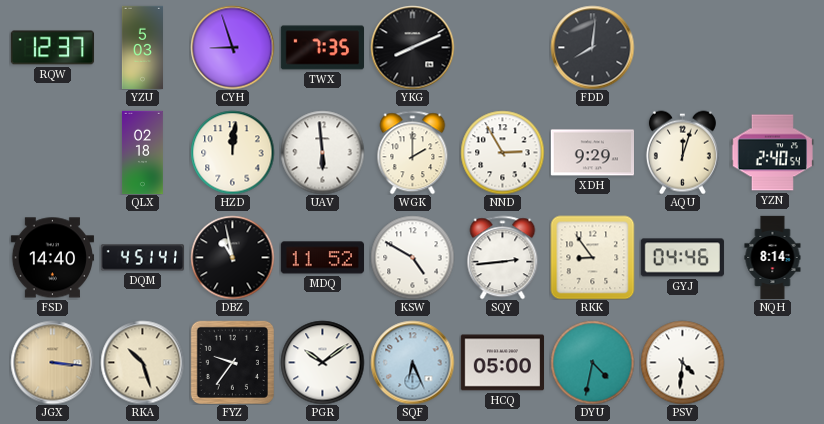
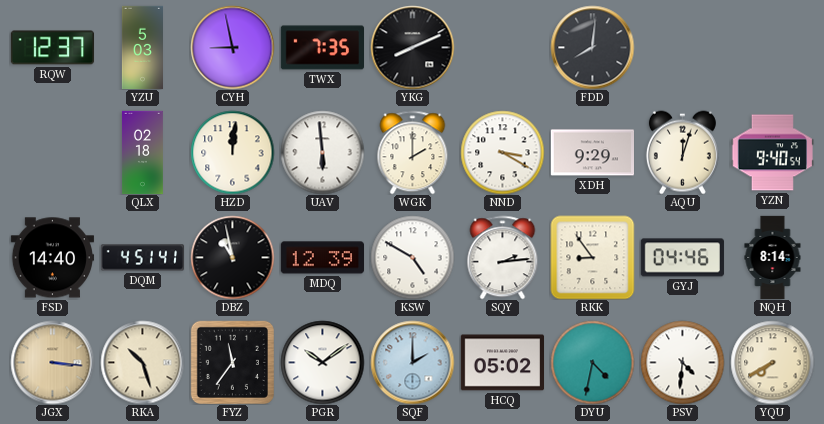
CYH: 8:57 -> 8:58 (232, 47)
NND: 2:55 -> 3:20 (502, 152)
YZN: 2:40 -> 9:40 (772, 153)
MDQ: 11:52 -> 12:39 (322, 258)
SQY: 2:44 -> 2:14 (503, 257)
FYZ: 9:36 -> 11:36 (232, 362)
SQF: 6:26 -> 2:00 (412, 362)
HCQ: 05:00 -> 05:02 (502, 363)
YQU: none -> 7:40 (772, 362)
